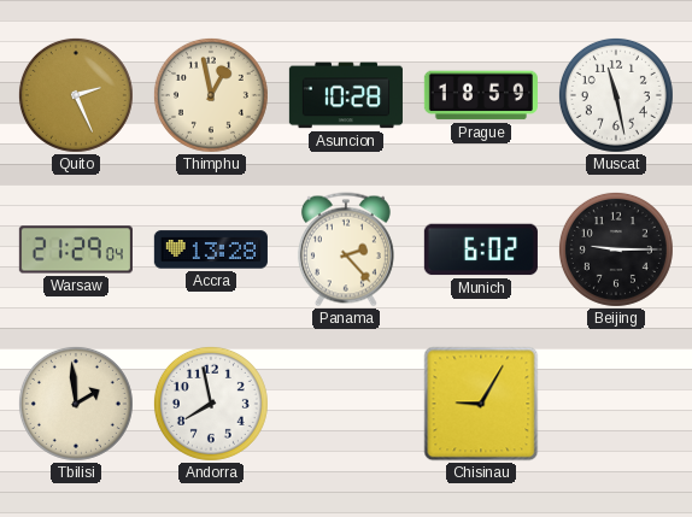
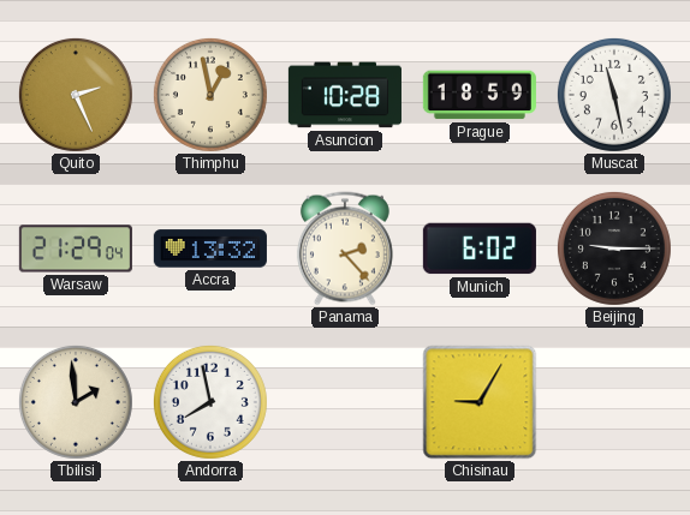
Accra: 13:28 -> 13:32 (210, 248)
